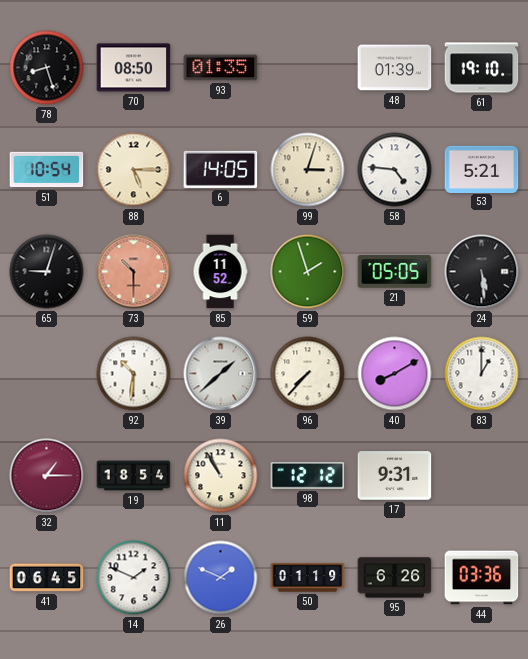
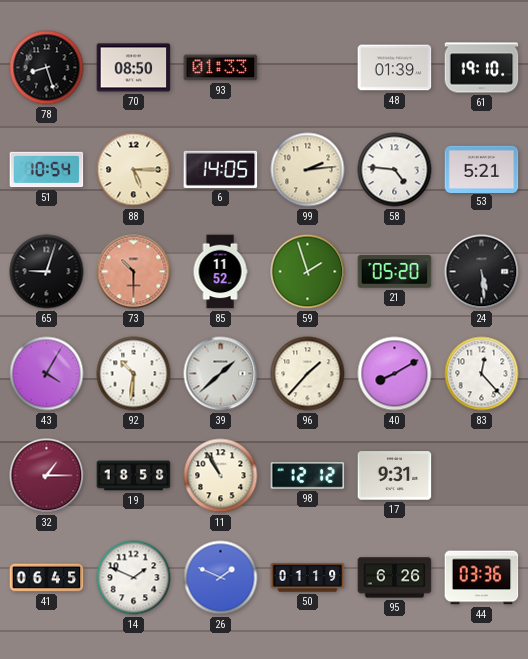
93: 01:35 -> 01:33 (221, 68)
99: 3:03 -> 2:14 (308, 170)
21: 05:05 -> 05:20 (395, 272)
43: none -> 4:05 (47, 374)
96: 7:37 -> 1:37 (308, 374)
83: 1:00 -> 12:23 (482, 374)
19: 18:54 -> 18:58 (134, 476)
